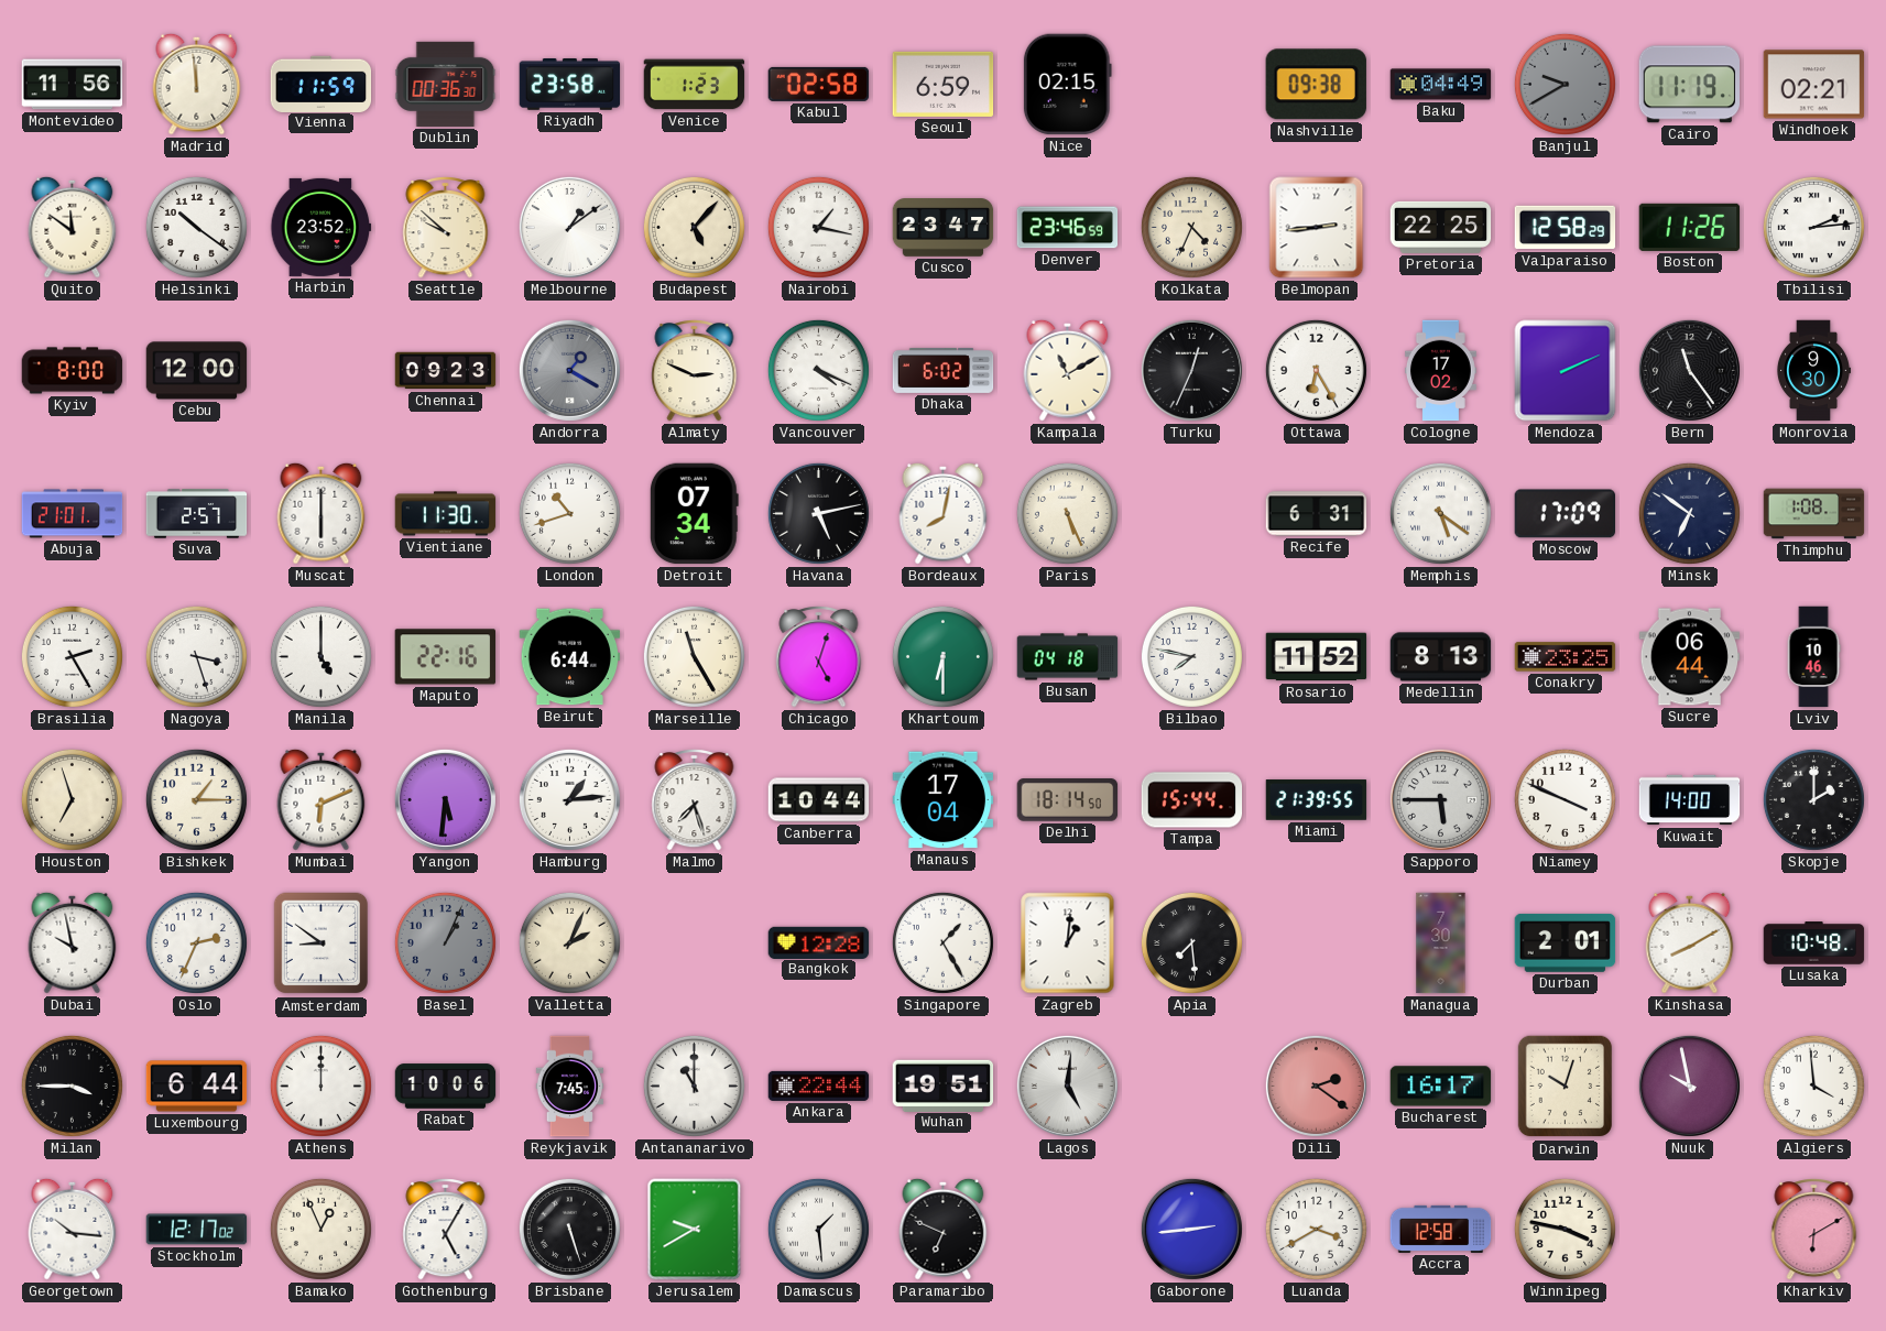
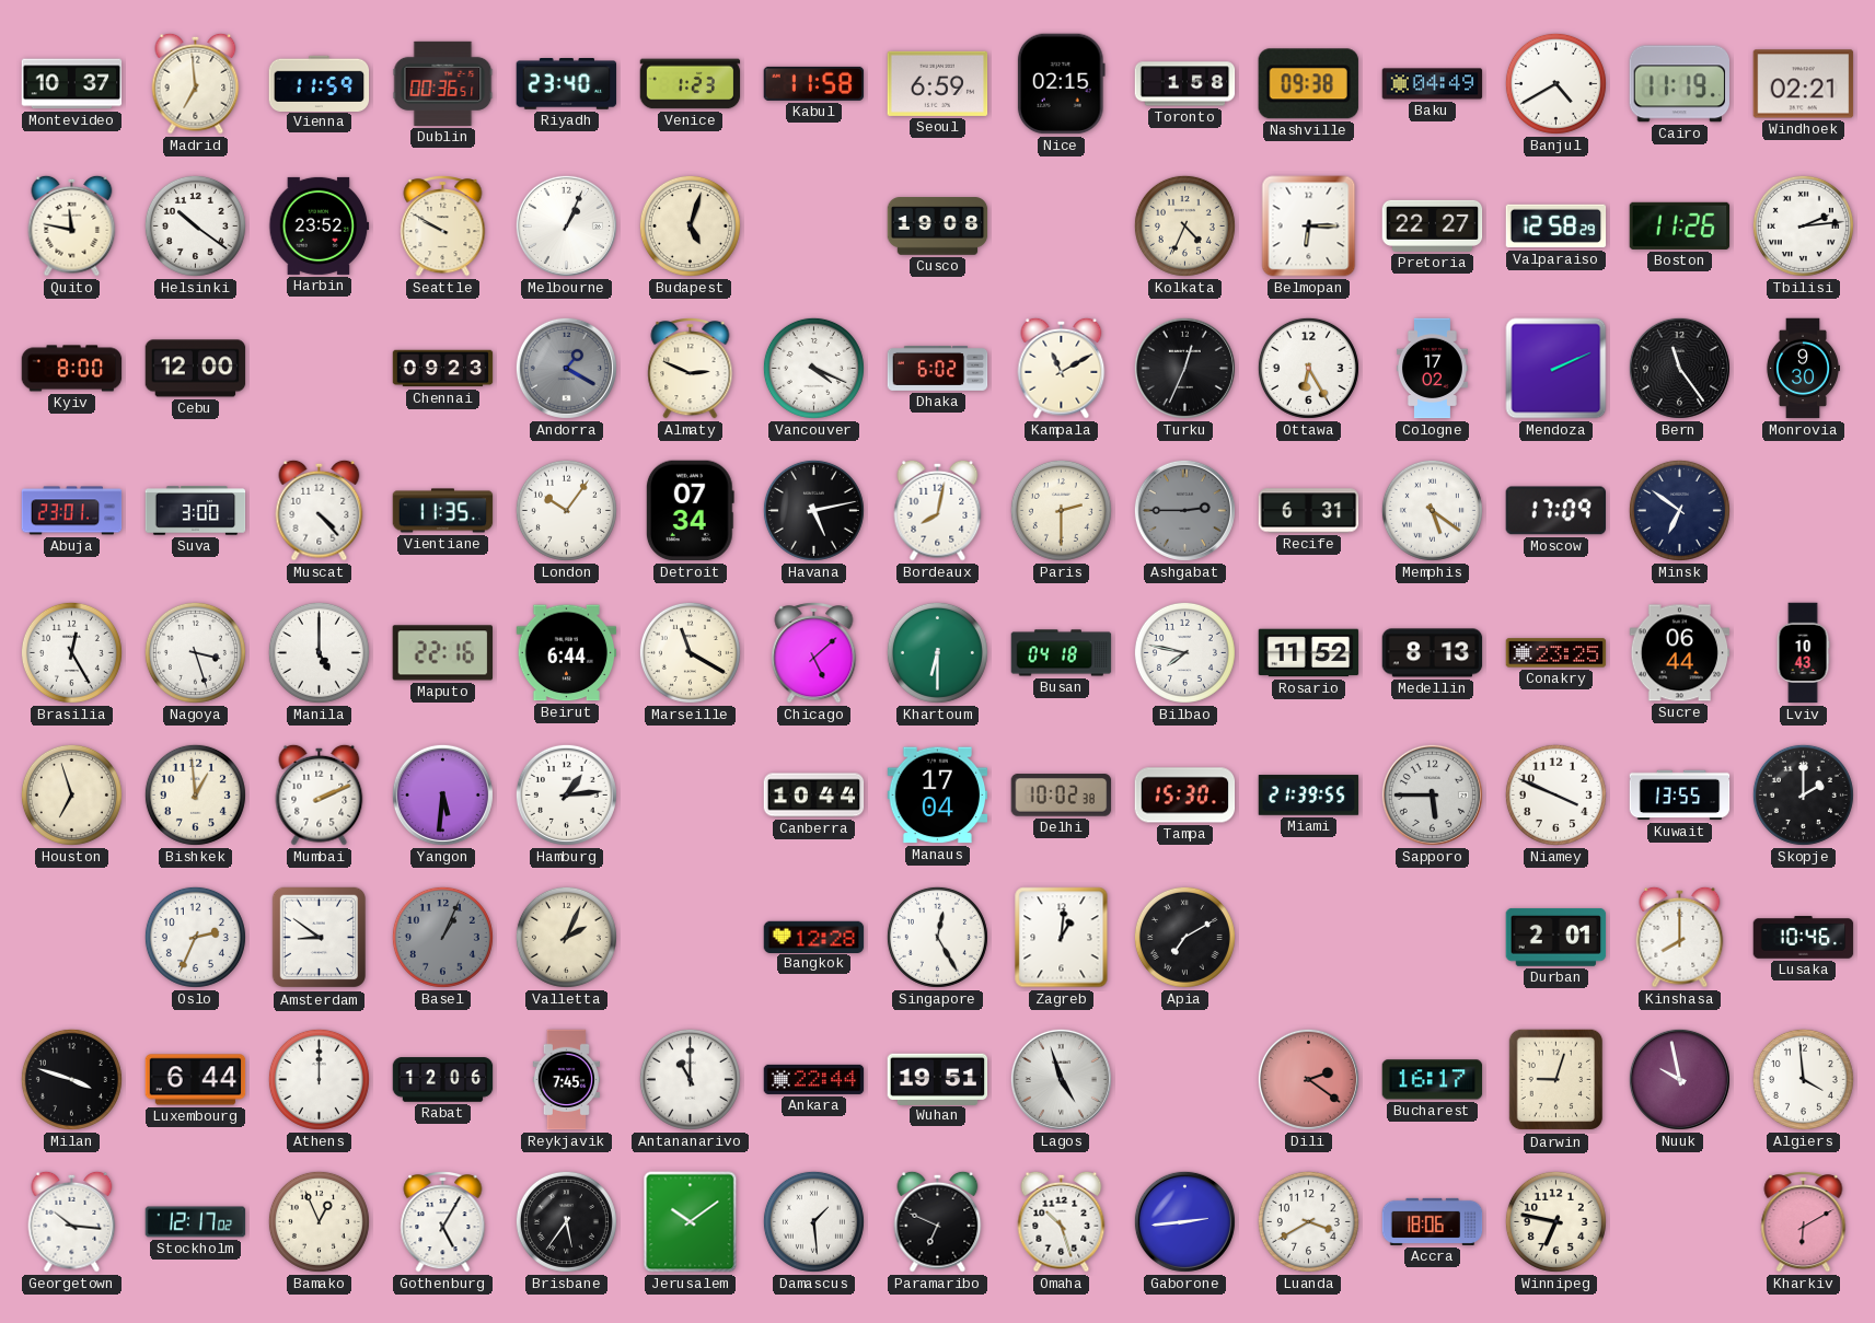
Montevideo: 11:56 -> 10:37 (72, 84)
Madrid: 11:59 -> 6:59 (196, 83)
Dublin: 00:36:30 -> 00:36:51 (443, 83)
Riyadh: 23:58 -> 23:40 (567, 84)
Kabul: 02:58 -> 11:58 (814, 83)
Toronto: none -> 1:58 (1185, 84)
Banjul: 9:40 -> 4:40 (1555, 83)
Banjul dial: grey -> white (1555, 83)
Quito: 11:51 -> 11:47 (72, 225)
Seattle: 9:52 -> 9:50 (443, 227)
Melbourne: 1:09 -> 1:04 (566, 225)
Budapest: 5:07 -> 5:03 (690, 225)
Nairobi: 1:17 -> none (818, 227)
Cusco: 23:47 -> 19:08 (938, 227)
Denver: 23:46 -> none (1068, 228)
Belmopan: 2:44 -> 6:15 (1309, 227)
Pretoria: 22:25 -> 22:27 (1433, 225)
Abuja: 21:01 -> 23:01 (72, 511)
Suva: 2:57 -> 3:00 (196, 511)
Muscat: 6:00 -> 4:23 (320, 510)
Vientiane: 11:30 -> 11:35 (443, 511)
London: 10:42 -> 10:06 (566, 510)
Paris: 5:26 -> 2:30 (1061, 510)
Ashgabat: none -> 2:45 (1184, 510)
Thimphu: 1:08 -> none (1814, 514)
Brasilia: 2:25 -> 12:25 (71, 652)
Marseille: 11:25 -> 11:20 (690, 652)
Chicago: 5:03 -> 5:08 (814, 653)
Lviv: 10:46 -> 10:43 (1803, 653)
Bishkek: 1:15 -> 12:59 (195, 794)
Mumbai: 6:11 -> 2:11 (320, 794)
Malmo: 7:27 -> none (695, 800)
Delhi: 18:14 -> 10:02 (1062, 796)
Tampa: 15:44 -> 15:30 (1185, 796)
Kuwait: 14:00 -> 13:55 (1680, 796)
Dubai: 9:58 -> none (73, 942)
Singapore: 1:25 -> 12:25 (937, 937)
Apia: 7:29 -> 7:10 (1184, 937)
Managua: 7:30 -> none (1441, 943)
Kinshasa: 8:10 -> 8:00 (1680, 937)
Lusaka: 10:48 -> 10:46 (1804, 938)
Milan: 3:45 -> 3:48 (71, 1079)
Rabat: 10:06 -> 12:06 (443, 1080)
Lagos: 5:01 -> 4:57 (1061, 1079)
Darwin: 10:03 -> 9:03 (1555, 1080)
Brisbane: 5:27 -> 5:36 (566, 1221)
Jerusalem: 9:40 -> 10:09 (691, 1222)
Omaha: none -> 10:27 (1062, 1221)
Accra: 12:58 -> 18:06 (1433, 1221)
Winnipeg: 3:47 -> 6:47 (1555, 1221)
